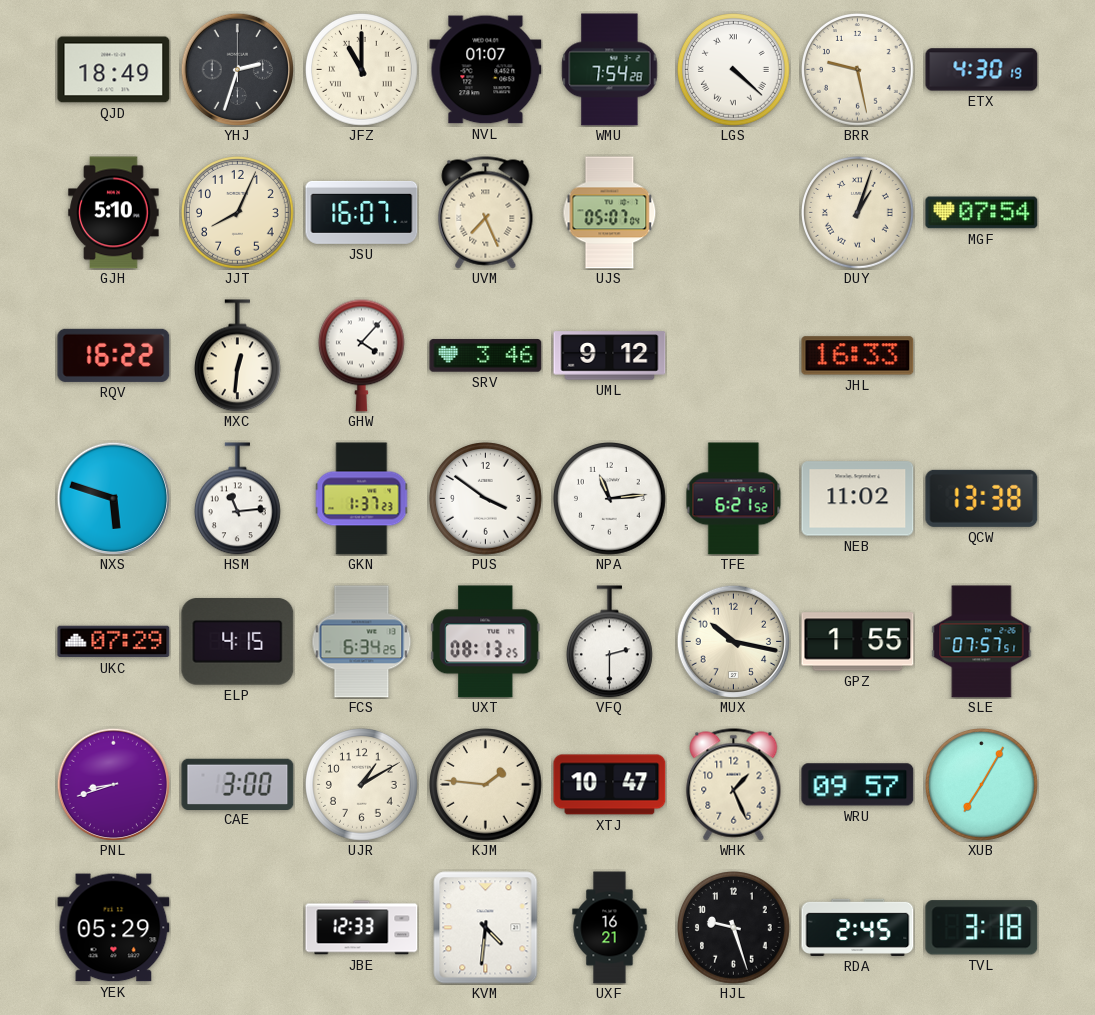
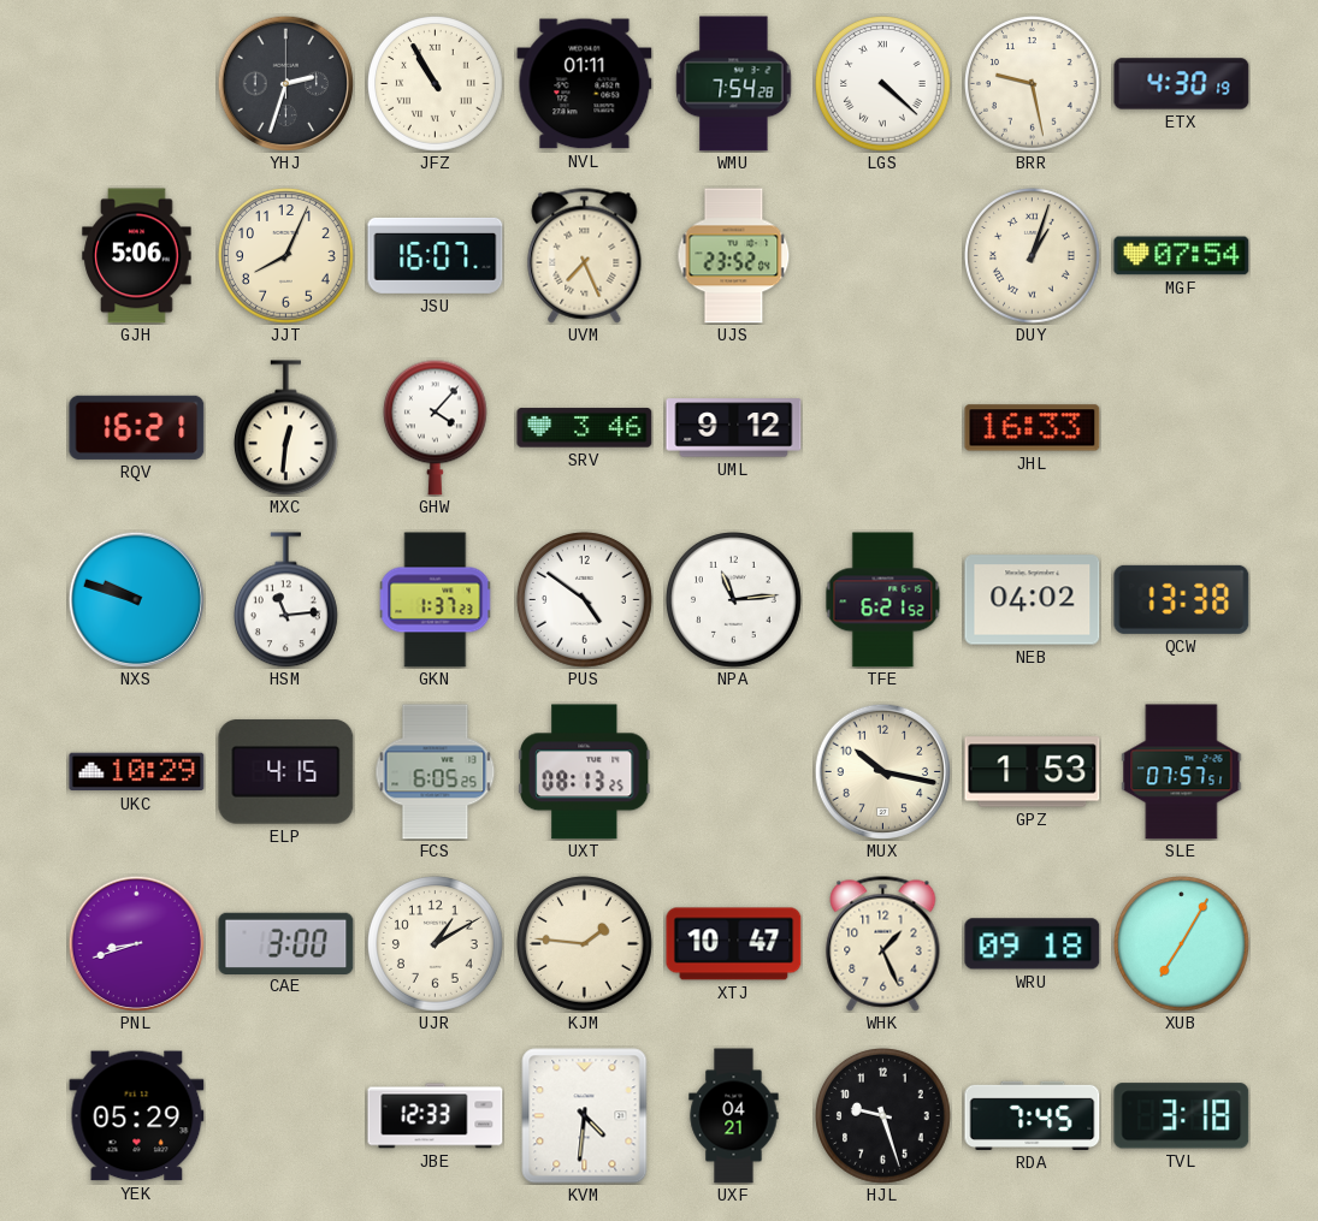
QJD: 18:49 -> none (114, 70)
JFZ: 11:00 -> 10:55 (436, 84)
NVL: 01:07 -> 01:11 (585, 84)
GJH: 5:10 -> 5:06 (137, 256)
UJS: 05:07 -> 23:52 (734, 256)
RQV: 16:22 -> 16:21 (137, 427)
NXS: 5:48 -> 9:48 (136, 599)
PUS: 3:51 -> 4:51 (585, 600)
NEB: 11:02 -> 04:02 (1033, 600)
UKC: 07:29 -> 10:29 (137, 772)
FCS: 6:34 -> 6:05 (436, 772)
VFQ: 2:30 -> none (609, 642)
GPZ: 1:55 -> 1:53 (1033, 772)
WRU: 09:57 -> 09:18 (1033, 944)
UXF: 16:21 -> 04:21 (734, 1116)
RDA: 2:45 -> 7:45 (1033, 1115)
